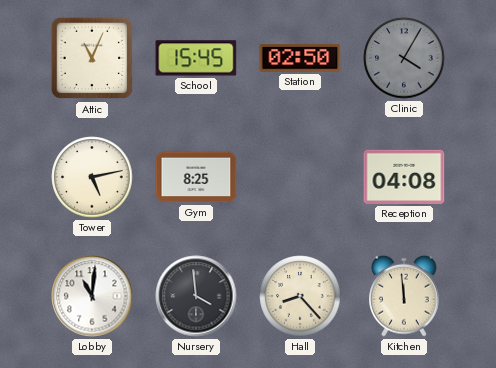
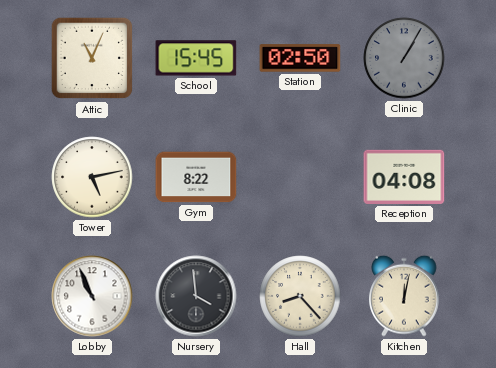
Clinic: 4:05 -> 1:05 (404, 58)
Gym: 8:25 -> 8:22 (196, 177)
Lobby: 11:01 -> 10:56 (92, 296)
Kitchen: 11:59 -> 12:02 (404, 296)
